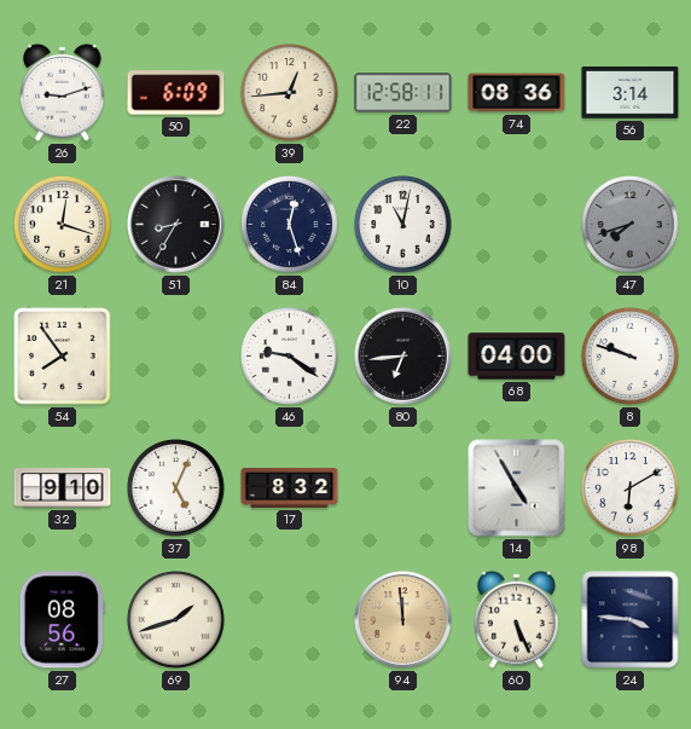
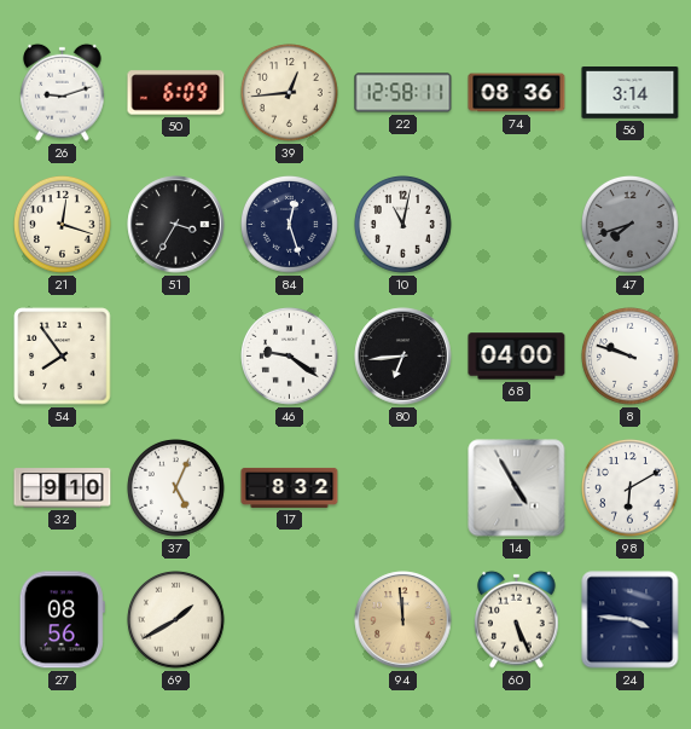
51: 8:35 -> 3:35 (176, 225)
69: 1:42 -> 1:40 (176, 620)
